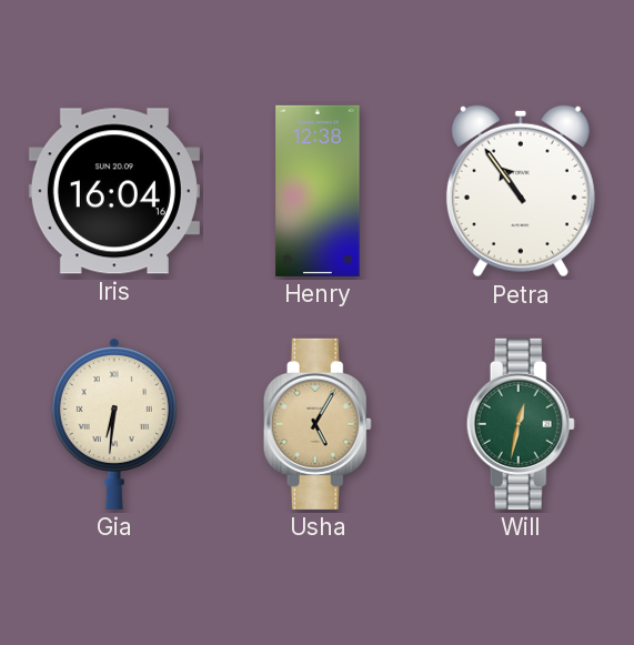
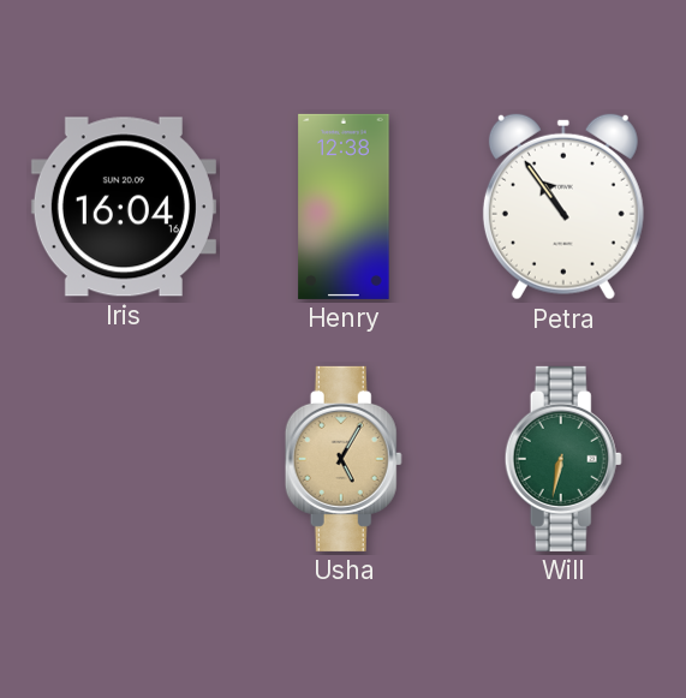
Gia: 6:31 -> none (114, 424)
Will: 12:32 -> 6:32 (563, 459)
